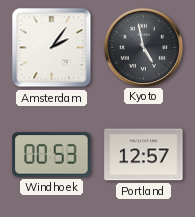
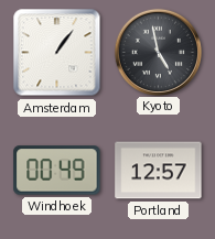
Amsterdam: 2:06 -> 1:06 (57, 53)
Windhoek: 00:53 -> 00:49 (57, 171)
